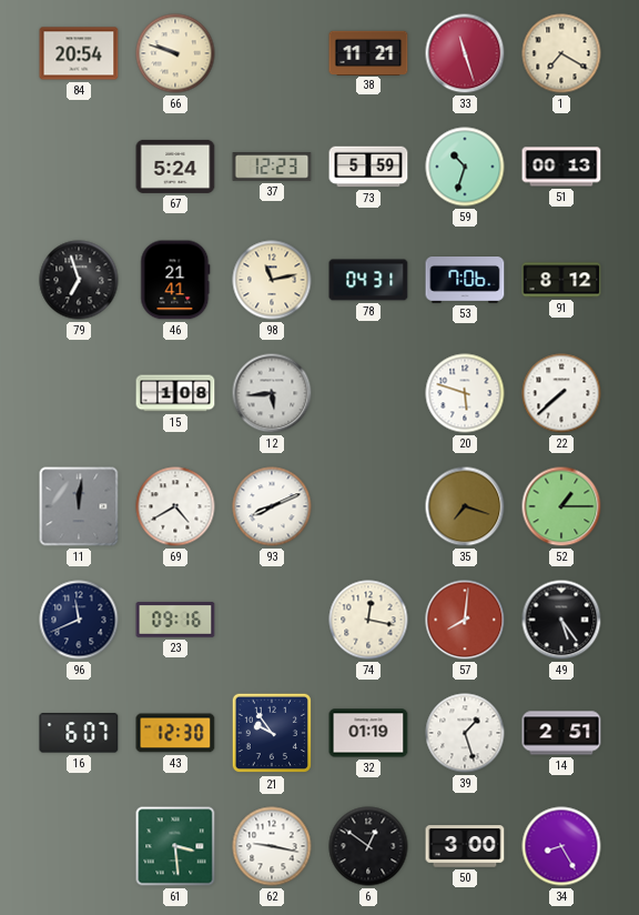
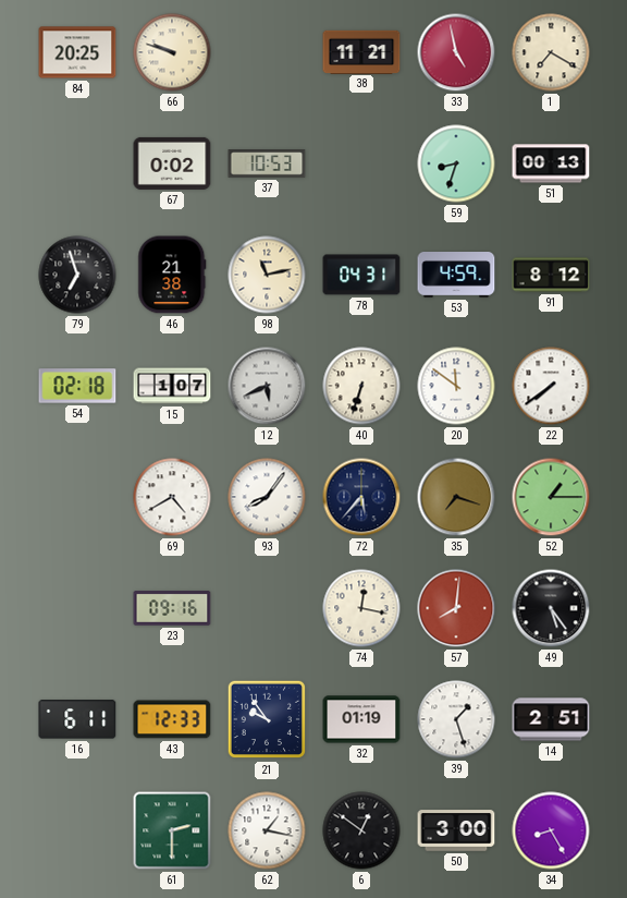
84: 20:54 -> 20:25 (77, 52)
33: 11:27 -> 4:58 (456, 52)
67: 5:24 -> 0:02 (172, 163)
37: 12:23 -> 10:53 (267, 163)
73: 5:59 -> none (368, 167)
59: 10:33 -> 8:33 (456, 163)
46: 21:41 -> 21:38 (172, 275)
53: 7:06 -> 4:59 (456, 276)
54: none -> 02:18 (77, 386)
15: 1:08 -> 1:07 (172, 386)
12: 5:44 -> 5:41 (267, 386)
40: none -> 6:33 (361, 386)
20: 5:48 -> 11:51 (456, 386)
22: 7:38 -> 7:39 (551, 386)
11: 12:01 -> none (79, 506)
93: 8:11 -> 8:06 (267, 497)
72: none -> 5:37 (361, 497)
96: 11:41 -> none (79, 620)
16: 6:07 -> 6:11 (77, 719)
43: 12:30 -> 12:33 (172, 719)
61: 3:29 -> 2:30 (172, 830)
62: 9:17 -> 1:17 (267, 830)
